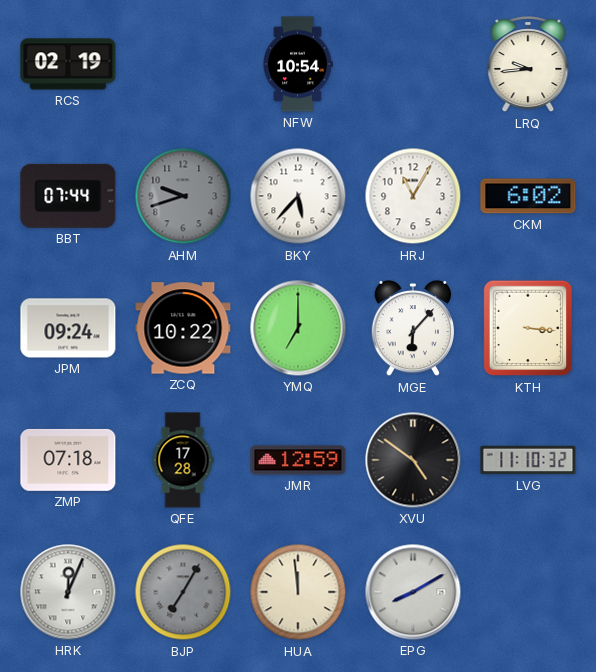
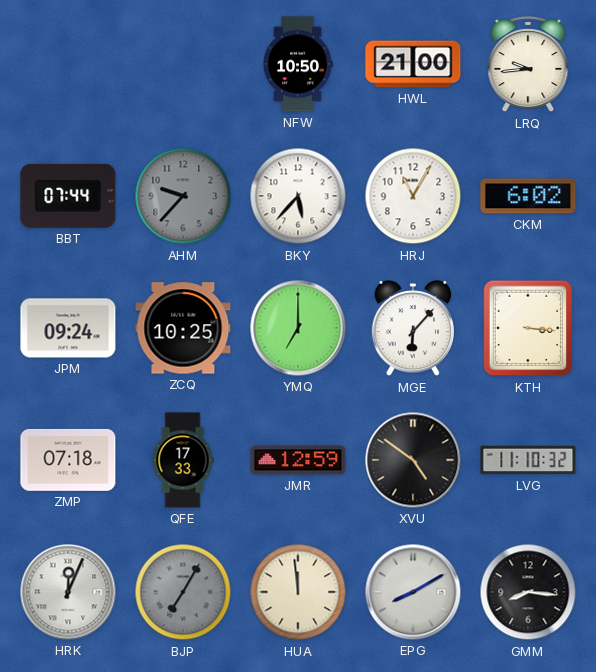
RCS: 02:19 -> none (68, 64)
NFW: 10:54 -> 10:50 (298, 64)
HWL: none -> 21:00 (413, 64)
AHM: 9:42 -> 9:37 (183, 196)
ZCQ: 10:22 -> 10:25 (183, 328)
QFE: 17:28 -> 17:33 (183, 460)
GMM: none -> 8:16 (528, 592)
